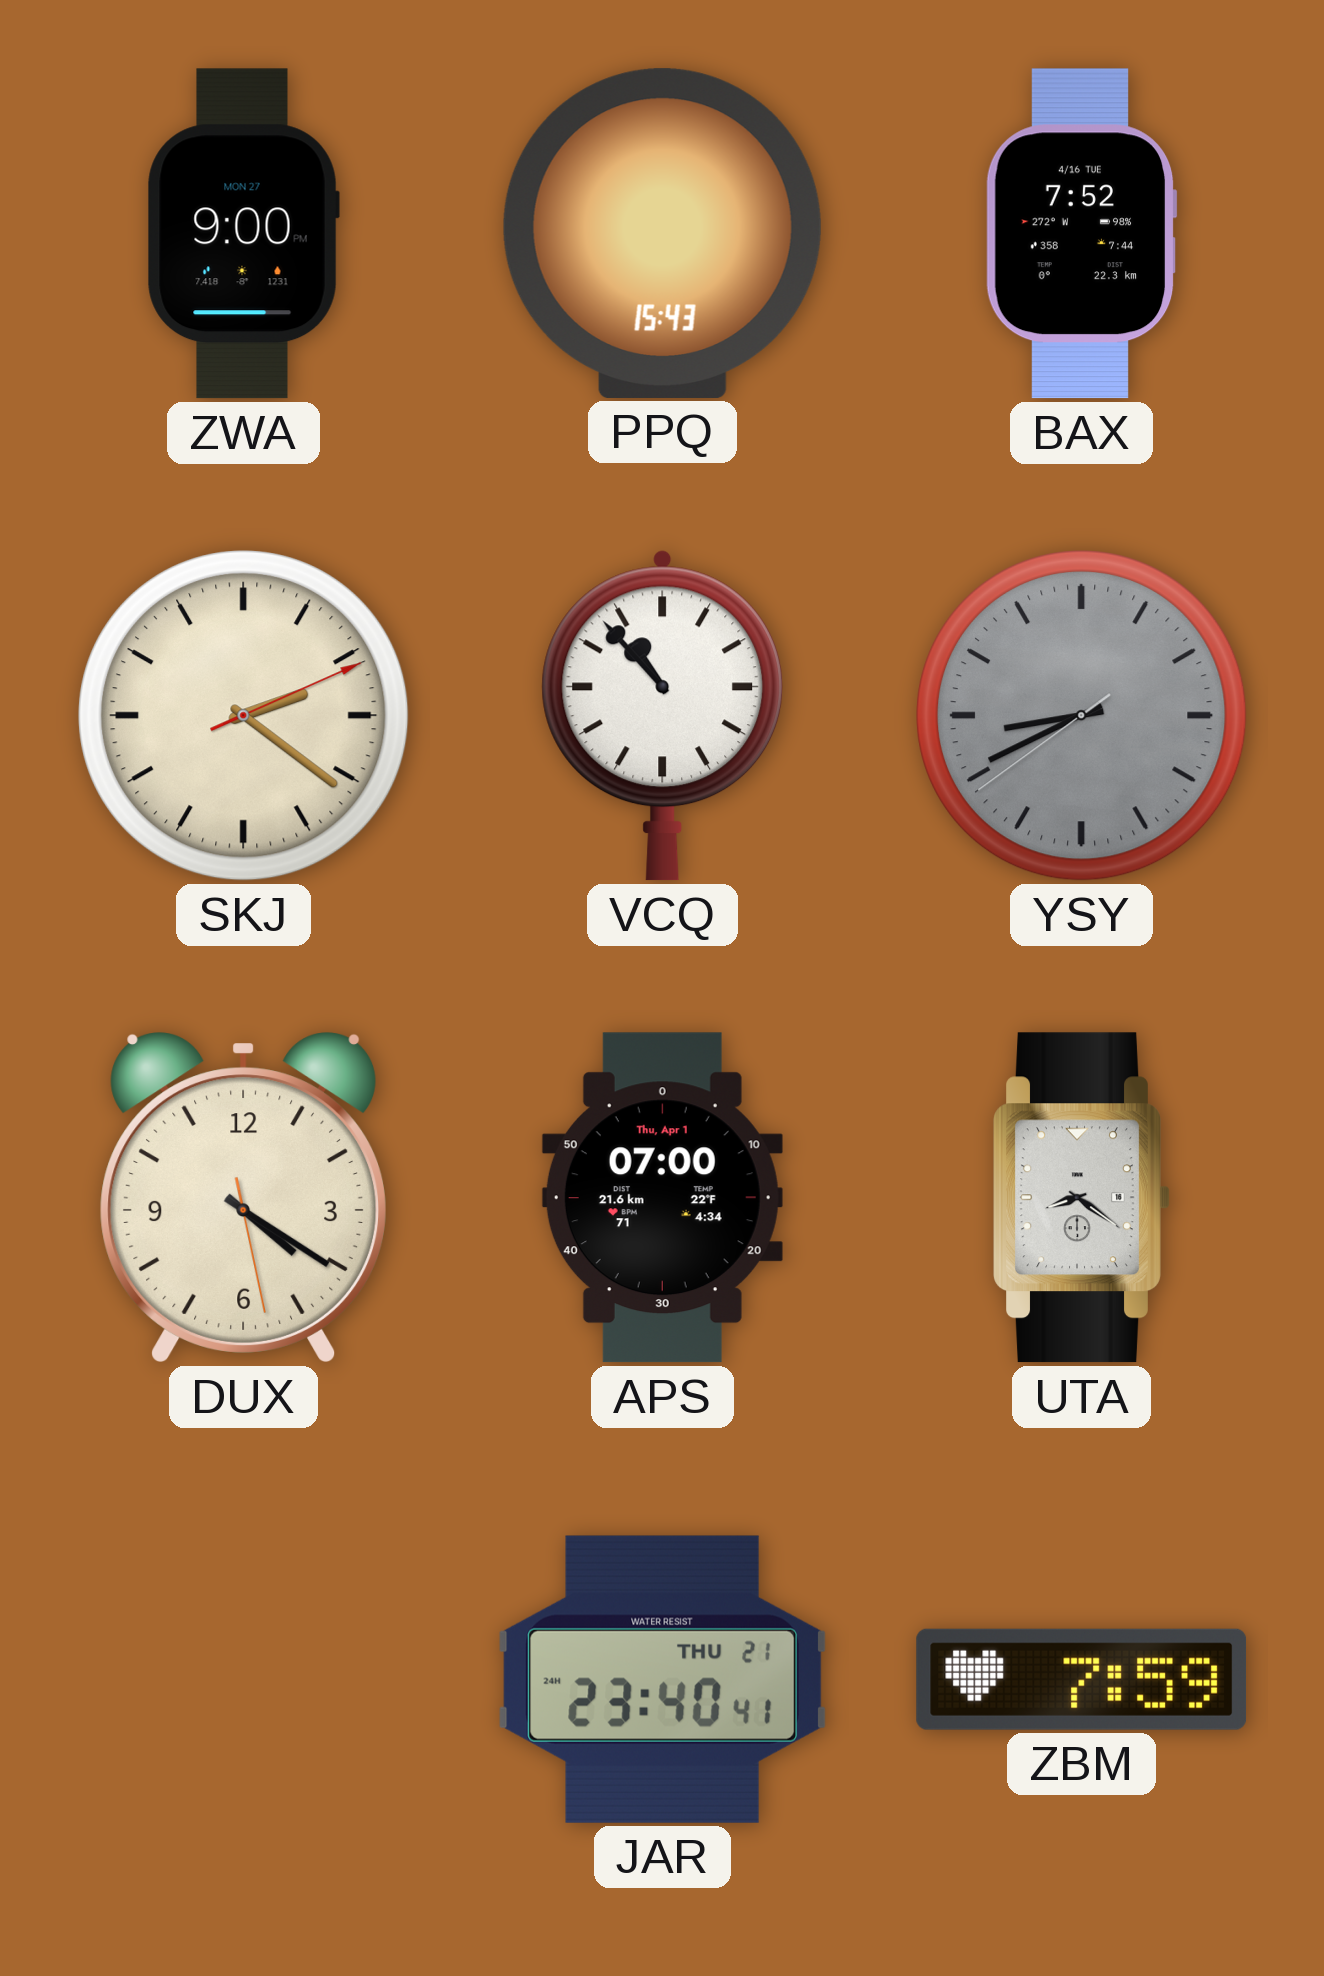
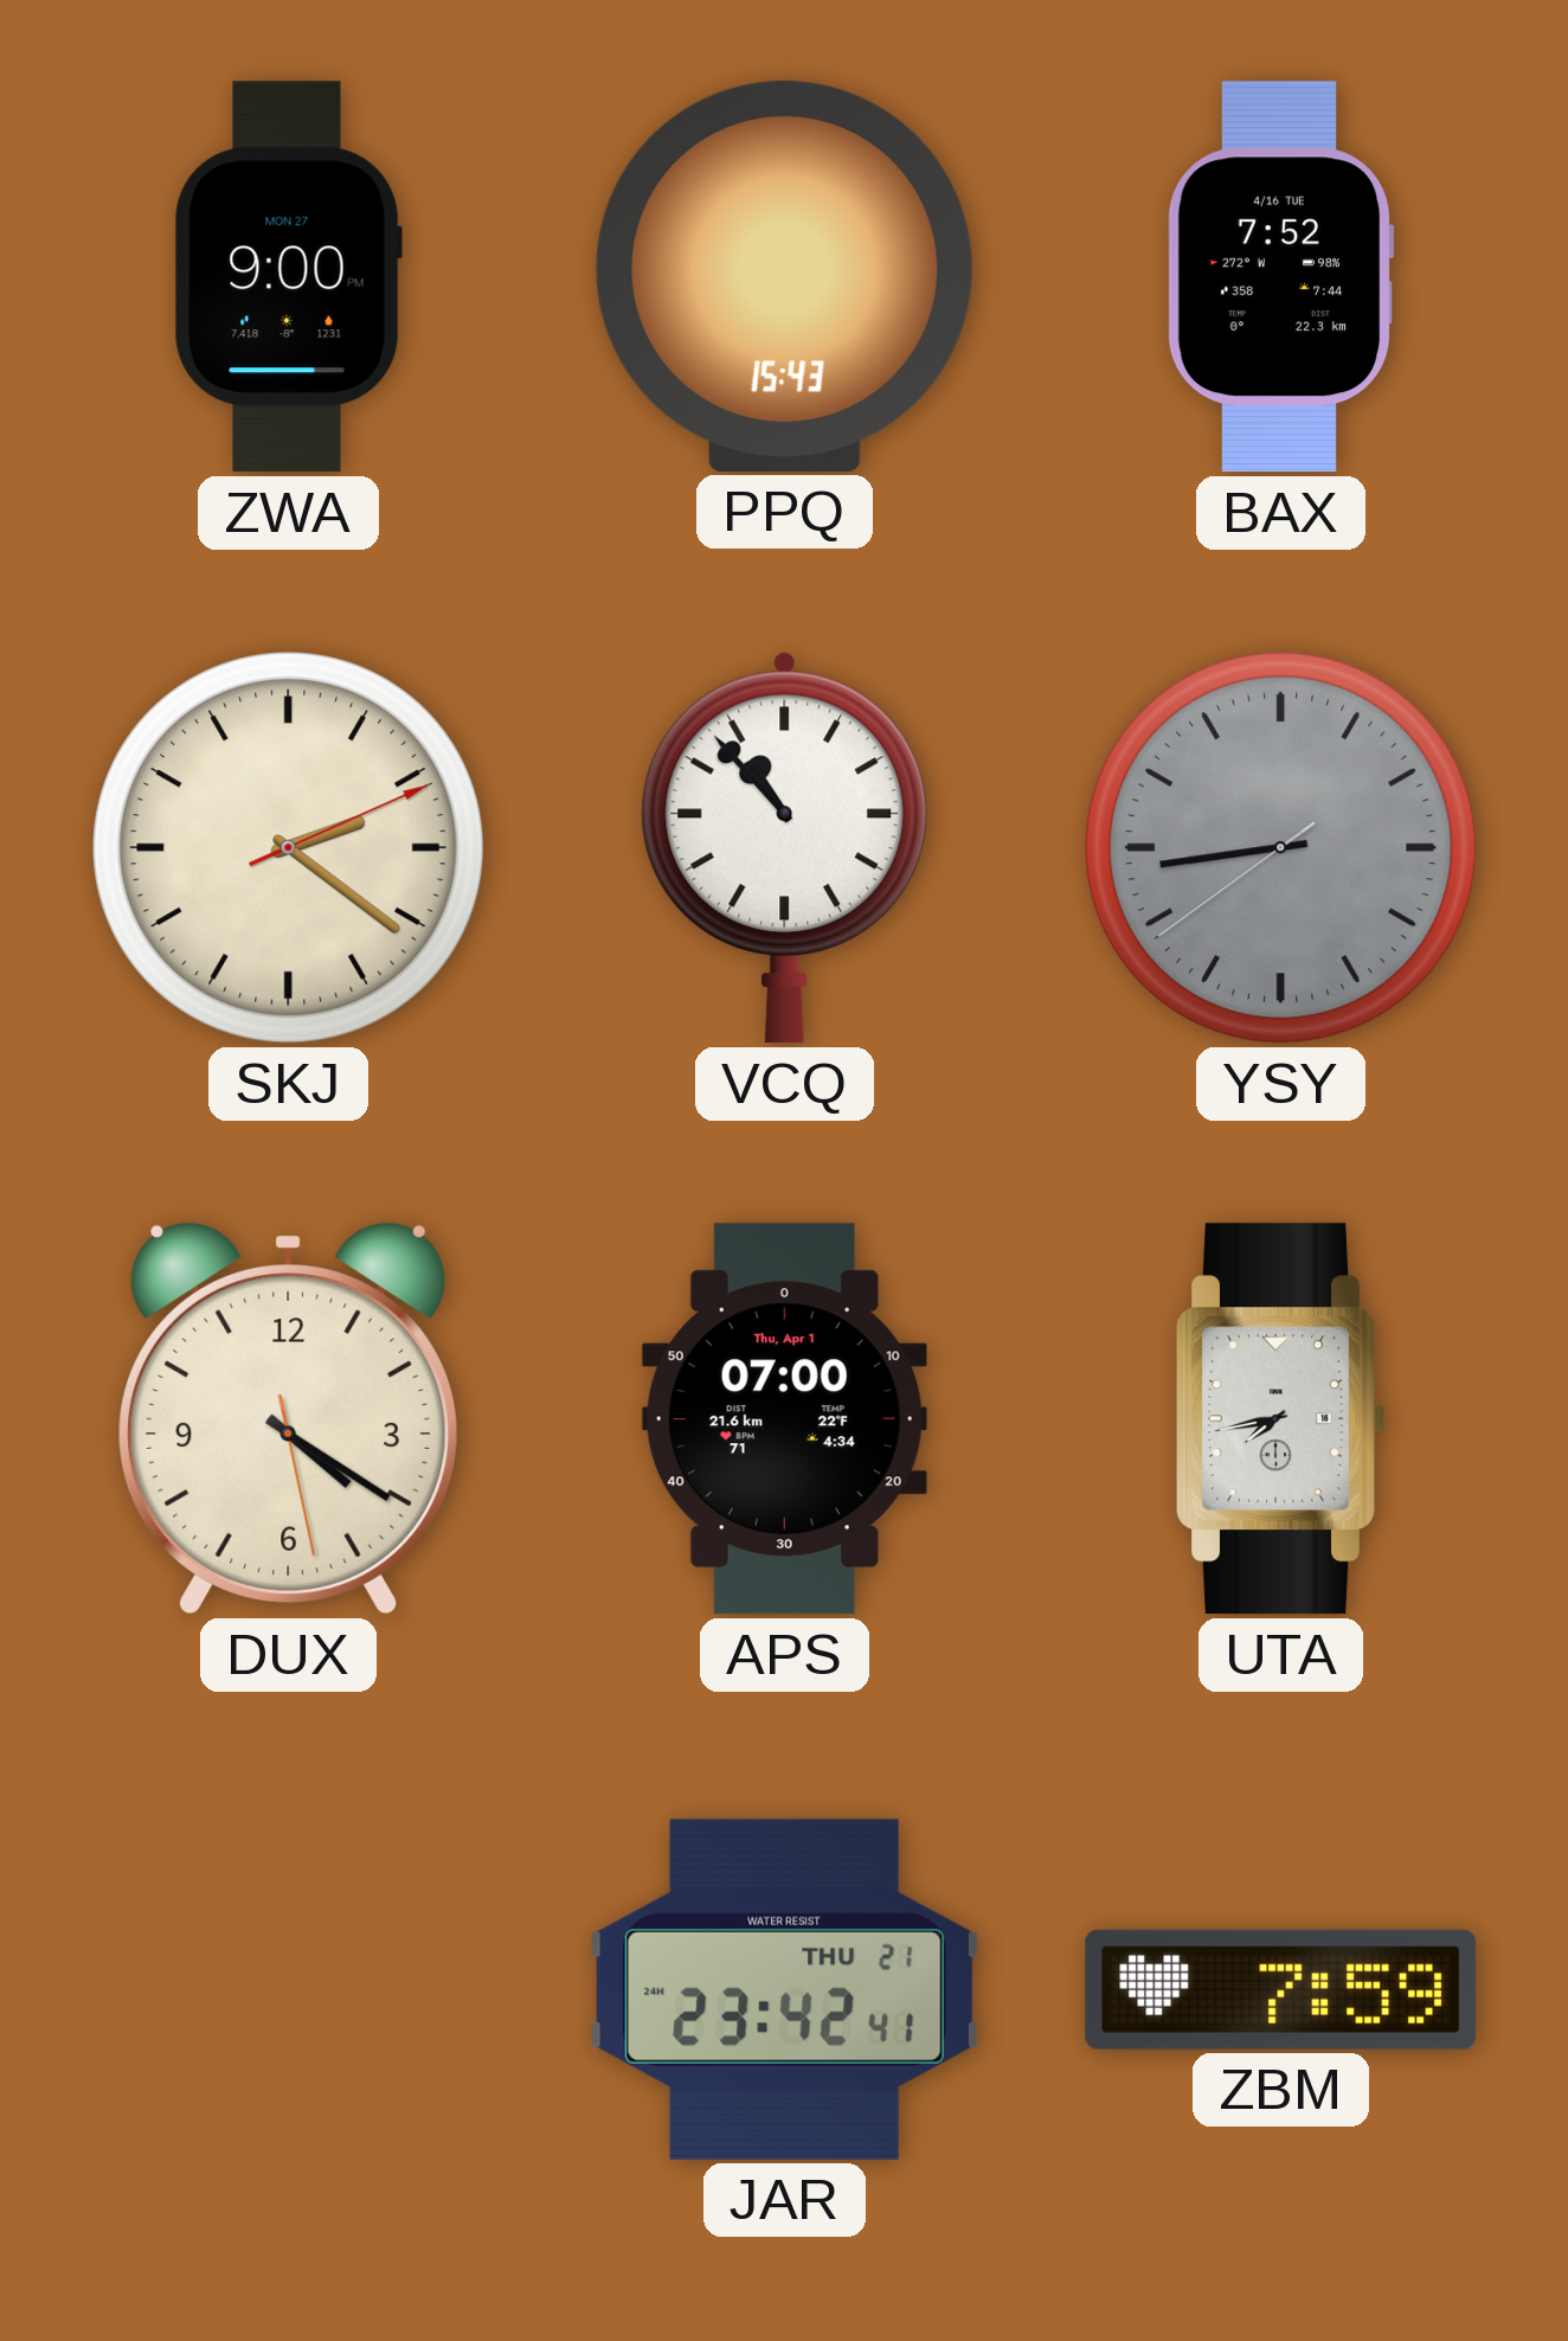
YSY: 8:40 -> 8:43 (1281, 848)
UTA: 8:21 -> 7:43 (1281, 1419)
JAR: 23:40 -> 23:42 (784, 1989)
